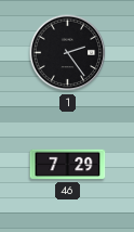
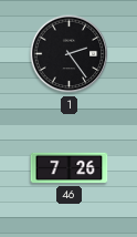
46: 7:29 -> 7:26 (70, 168)
